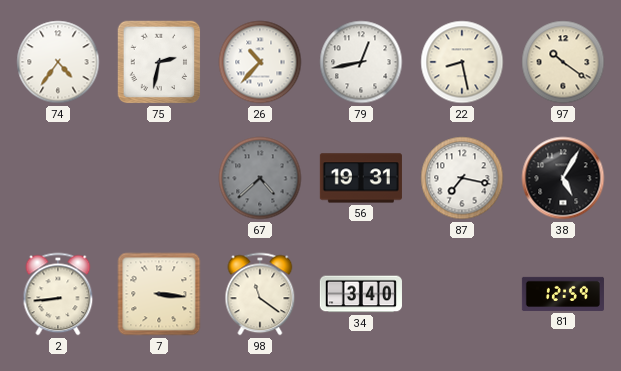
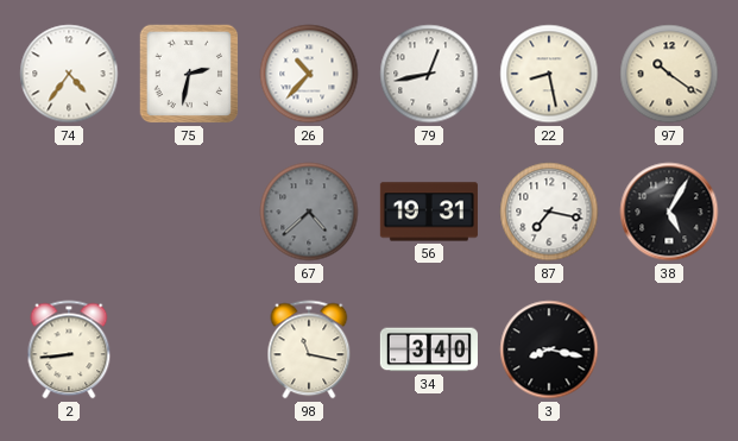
7: 3:16 -> none (159, 294)
98: 11:21 -> 11:17 (309, 349)
3: none -> 8:17 (549, 349)
81: 12:59 -> none (563, 294)
